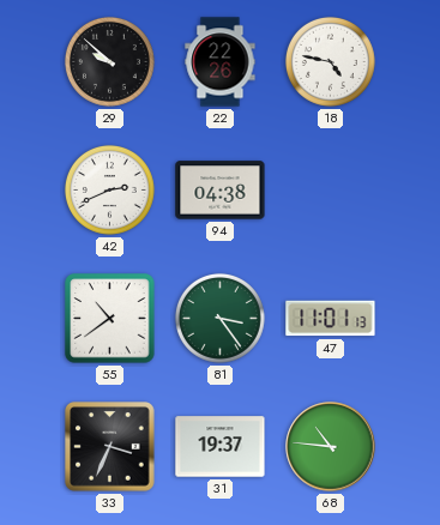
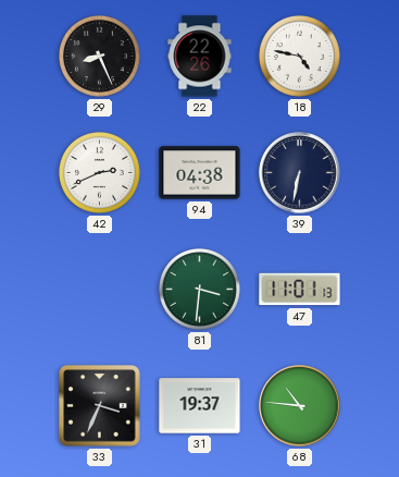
29: 9:52 -> 8:26 (99, 56)
39: none -> 6:32 (300, 173)
55: 10:39 -> none (110, 319)
81: 3:24 -> 3:31 (199, 289)
